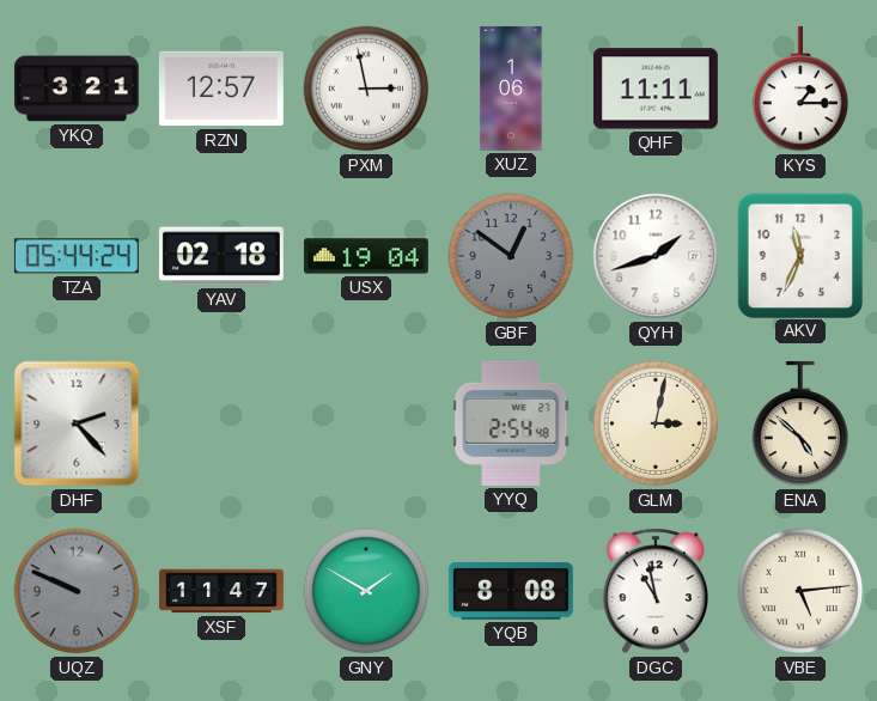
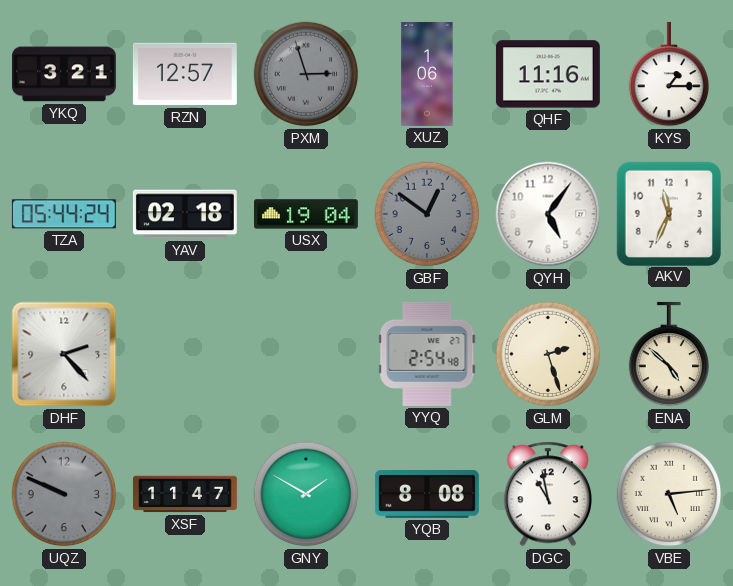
PXM: 2:58 -> 2:57 (306, 74)
PXM dial: white -> grey (306, 74)
QHF: 11:11 -> 11:16 (548, 74)
QYH: 1:42 -> 5:06 (548, 214)
GLM: 3:02 -> 2:27 (548, 354)
